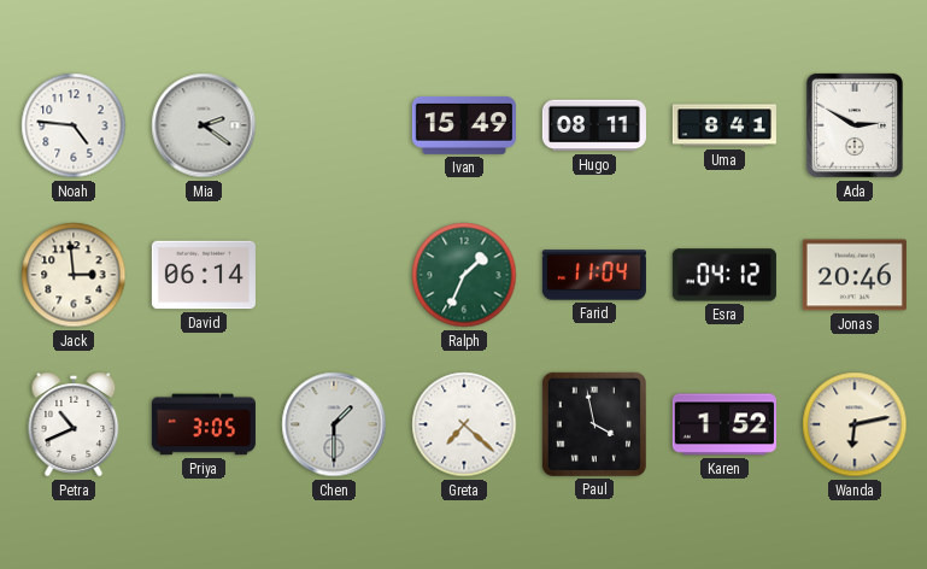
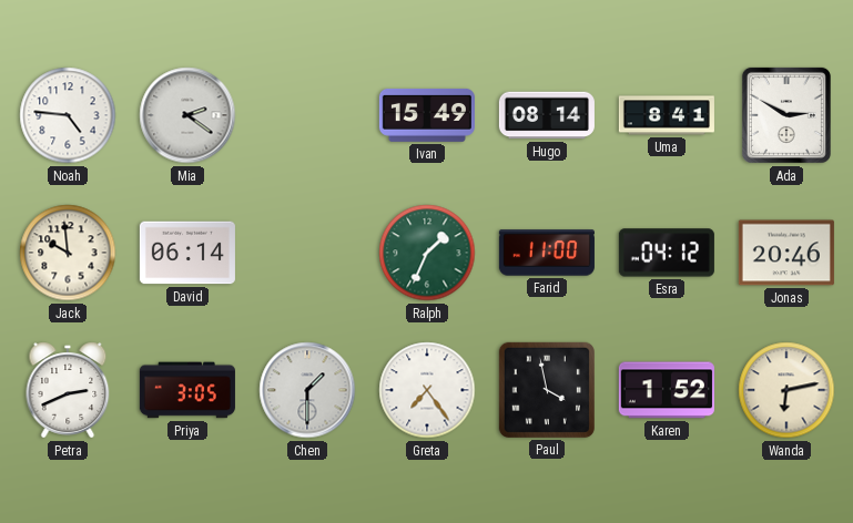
Hugo: 08:11 -> 08:14 (547, 115)
Jack: 2:59 -> 9:59 (68, 253)
Farid: 11:04 -> 11:00 (547, 253)
Petra: 10:41 -> 2:41 (68, 390)
Greta: 7:22 -> 7:24 (427, 390)
